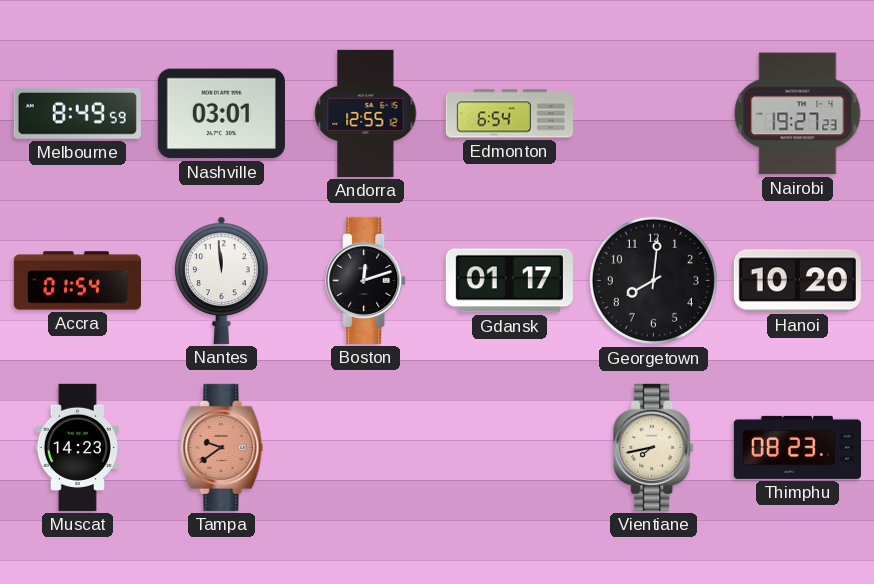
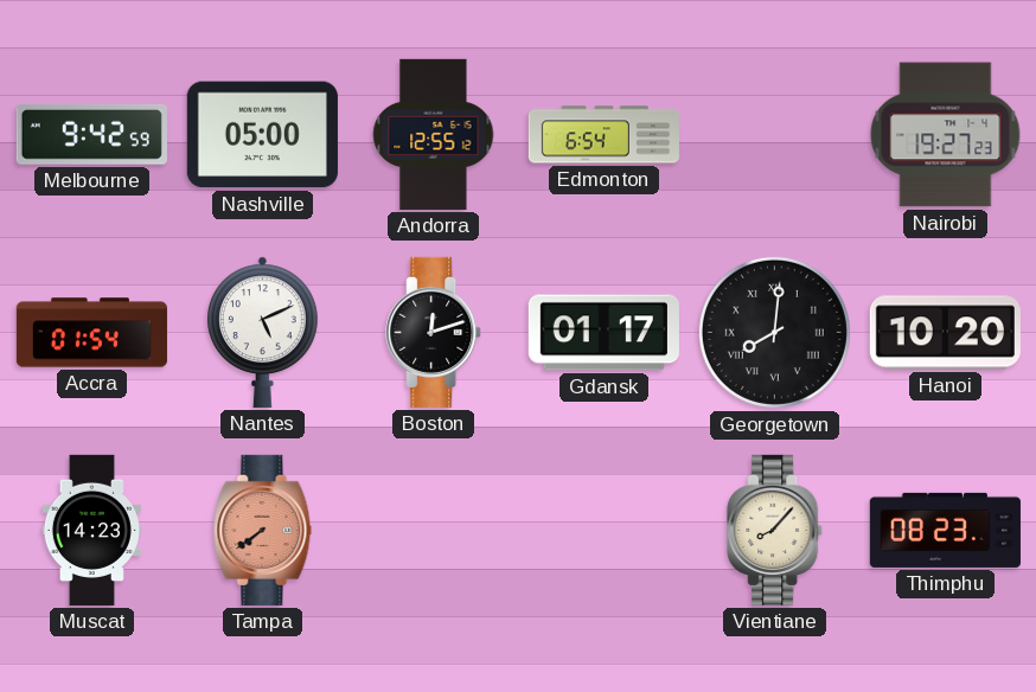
Melbourne: 8:49 -> 9:42 (91, 135)
Nashville: 03:01 -> 05:00 (262, 135)
Nantes: 11:59 -> 5:11 (263, 332)
Georgetown numerals: Arabic -> Roman (774, 332)
Tampa: 9:39 -> 7:39 (263, 530)
Vientiane: 7:43 -> 8:07 (775, 530)
